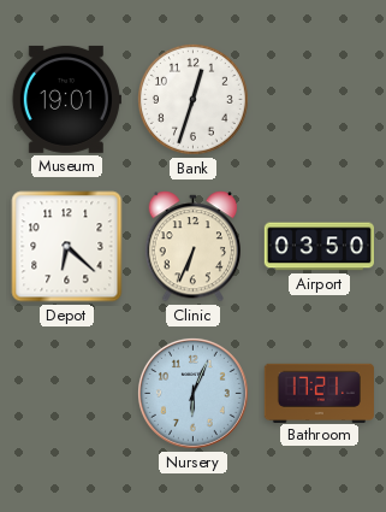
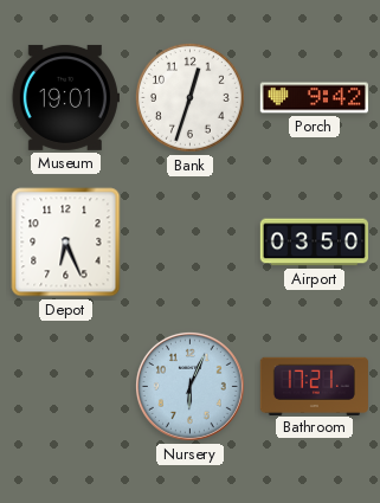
Porch: none -> 9:42 (314, 98)
Depot: 6:22 -> 6:26 (66, 243)
Clinic: 6:34 -> none (192, 247)
